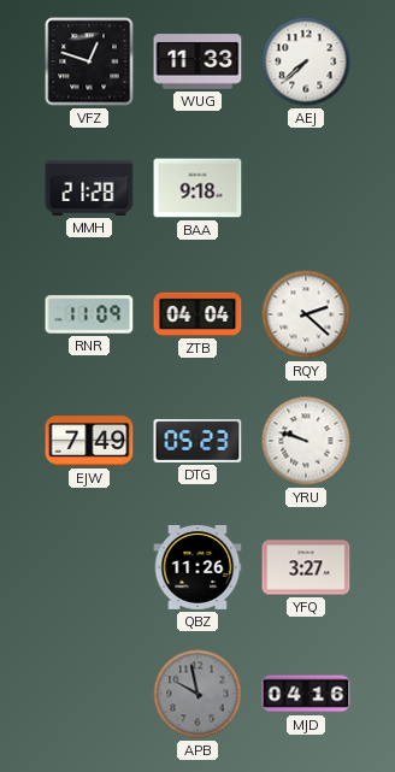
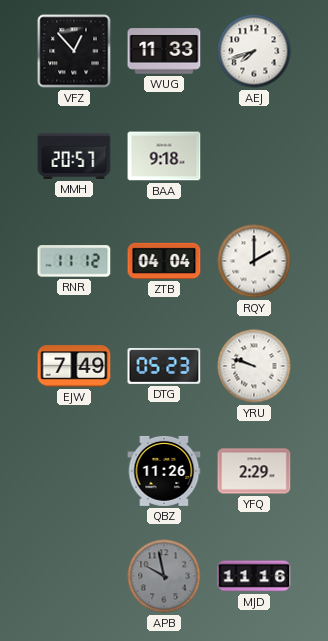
VFZ: 12:48 -> 12:53 (74, 51)
AEJ: 7:38 -> 7:42 (254, 51)
MMH: 21:28 -> 20:57 (74, 156)
RNR: 11:09 -> 11:12 (74, 261)
RQY: 2:22 -> 2:00 (254, 261)
YFQ: 3:27 -> 2:29 (254, 471)
MJD: 04:16 -> 11:16 (254, 576)
